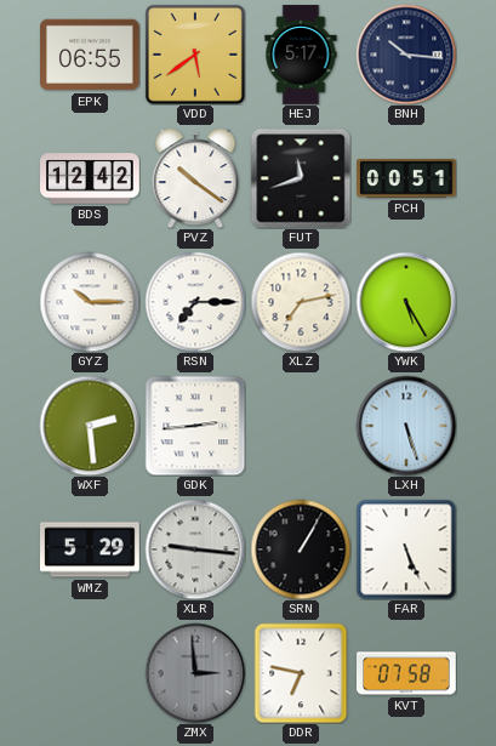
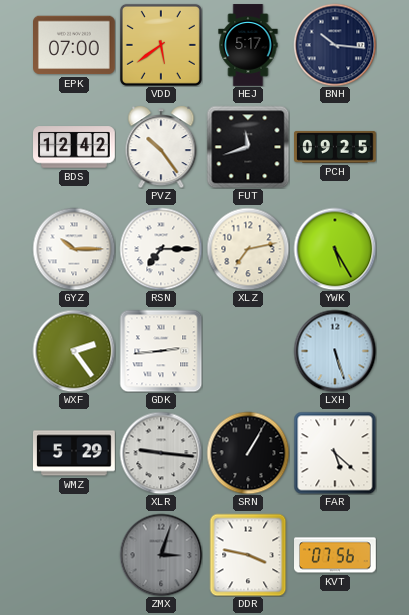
EPK: 06:55 -> 07:00 (75, 45)
PVZ: 10:21 -> 10:24 (161, 147)
PCH: 00:51 -> 09:25 (336, 147)
WXF: 2:29 -> 2:24 (74, 351)
FAR: 5:26 -> 5:22 (335, 453)
ZMX: 2:59 -> 3:03 (161, 555)
DDR: 6:47 -> 3:47 (248, 555)
KVT: 07:58 -> 07:56 (336, 555)
